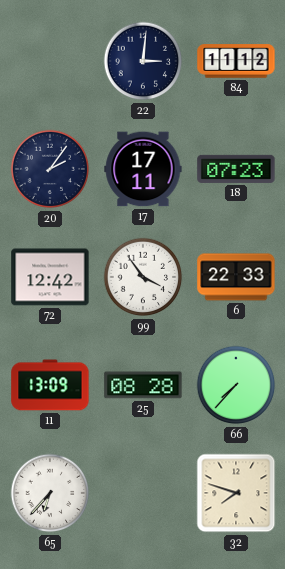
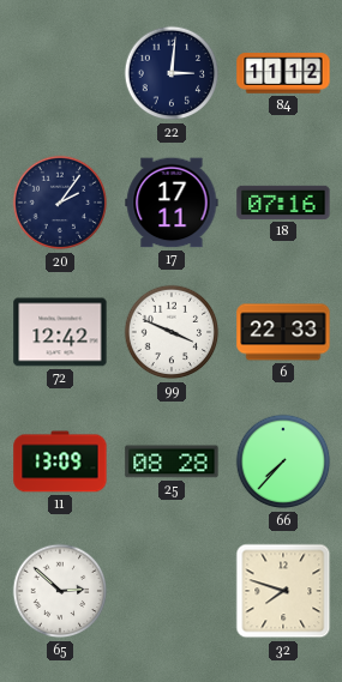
18: 07:23 -> 07:16 (283, 203)
99: 3:54 -> 3:49 (172, 332)
65: 6:37 -> 2:52 (60, 591)
